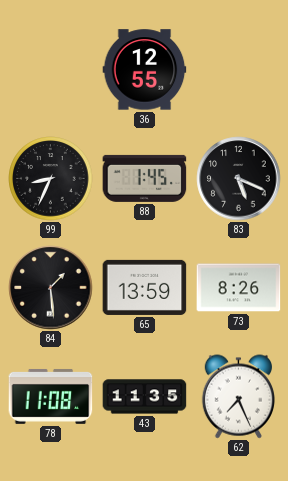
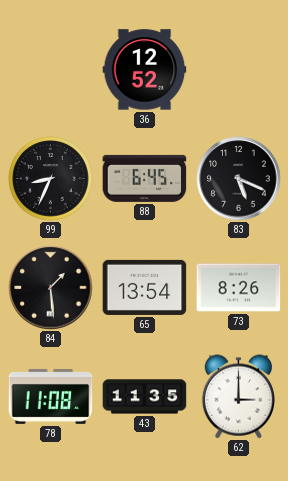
36: 12:55 -> 12:52 (145, 70)
88: 1:45 -> 6:45 (145, 178)
65: 13:59 -> 13:54 (145, 287)
62: 7:26 -> 3:00 (238, 397)
